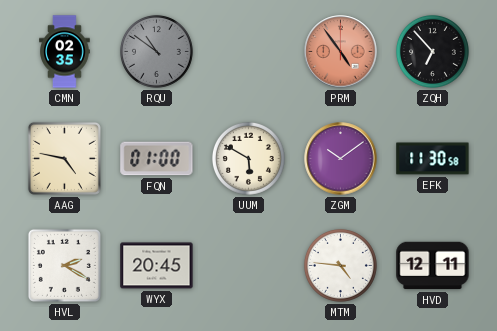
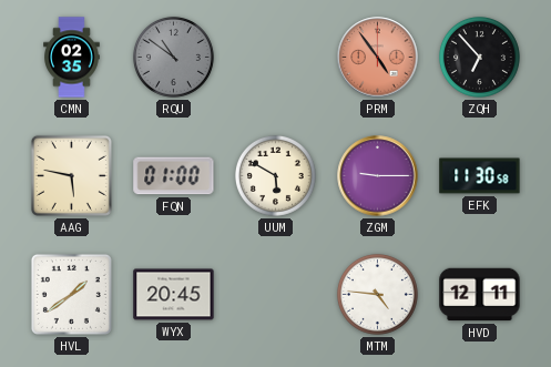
AAG: 4:47 -> 5:47 (71, 175)
ZGM: 10:09 -> 9:15 (378, 176)
HVL: 2:20 -> 1:39 (71, 294)
